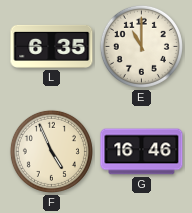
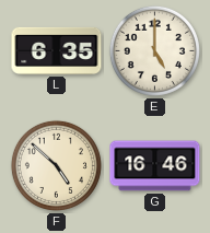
E: 11:00 -> 5:00 (154, 50)
F: 4:56 -> 4:52 (56, 165)
